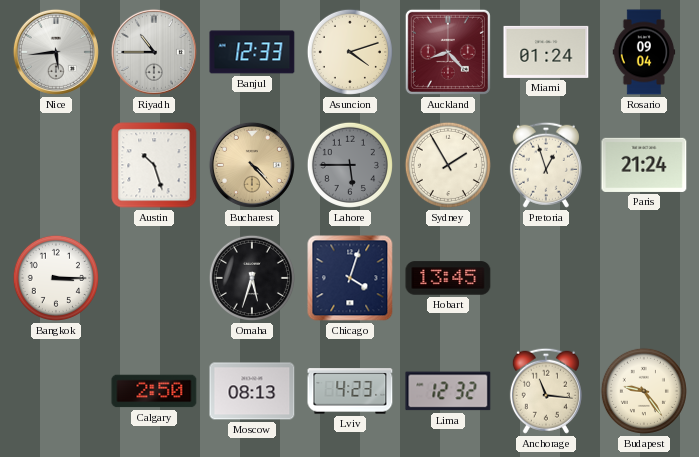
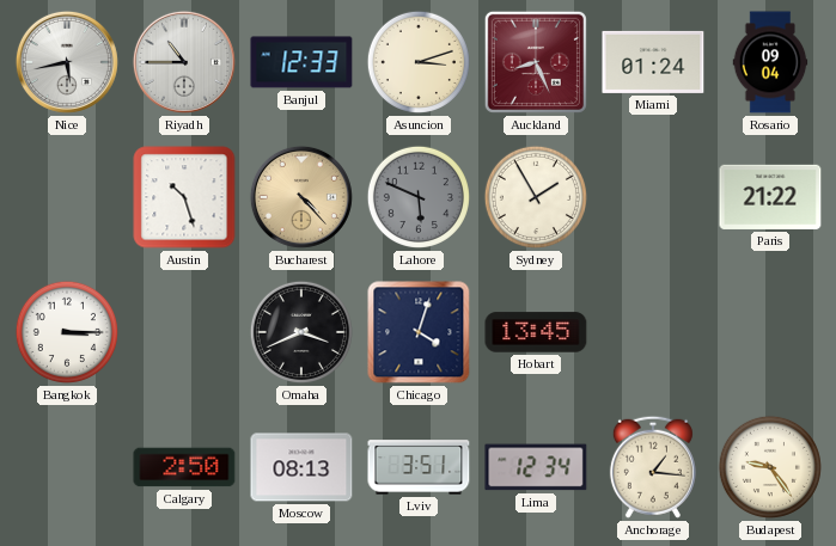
Nice: 5:44 -> 5:43 (67, 62)
Asuncion: 4:12 -> 3:12 (419, 62)
Auckland: 8:23 -> 8:26 (536, 62)
Lahore: 5:45 -> 5:49 (419, 197)
Pretoria: 12:57 -> none (546, 165)
Paris: 21:24 -> 21:22 (770, 197)
Omaha: 5:33 -> 3:41 (301, 332)
Lviv: 4:23 -> 3:51 (419, 467)
Lima: 12:32 -> 12:34 (536, 467)
Anchorage: 11:16 -> 1:16 (653, 467)
